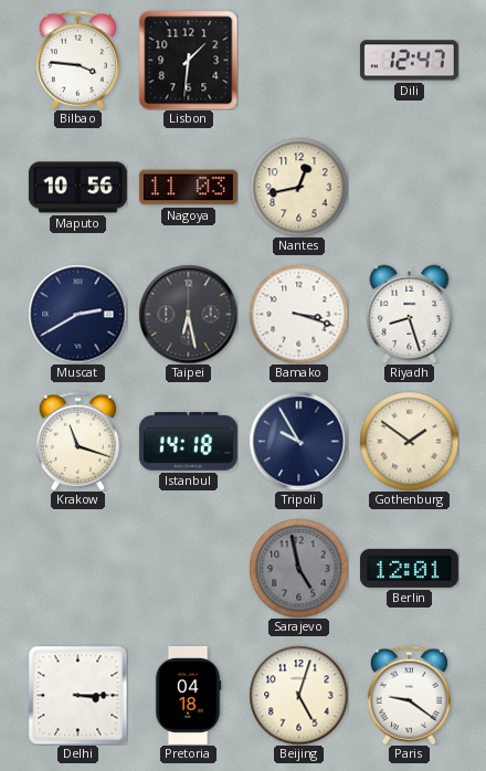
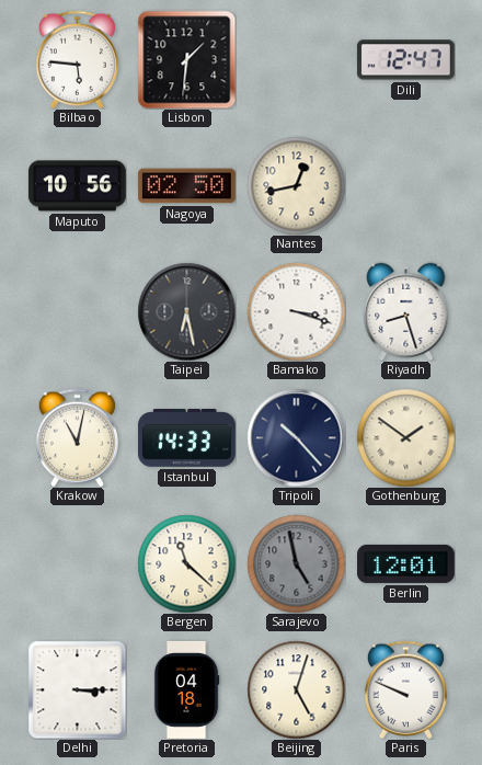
Bilbao: 3:46 -> 5:46 (77, 59)
Nagoya: 11:03 -> 02:50 (186, 186)
Muscat: 2:40 -> none (77, 314)
Krakow: 11:18 -> 11:02 (77, 437)
Istanbul: 14:18 -> 14:33 (186, 438)
Tripoli: 9:55 -> 10:23 (296, 437)
Bergen: none -> 11:22 (186, 563)
Paris: 9:21 -> 9:49 (405, 689)
